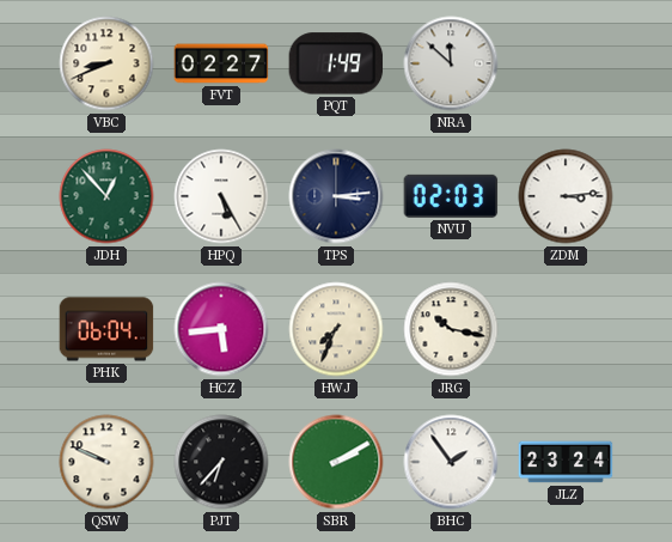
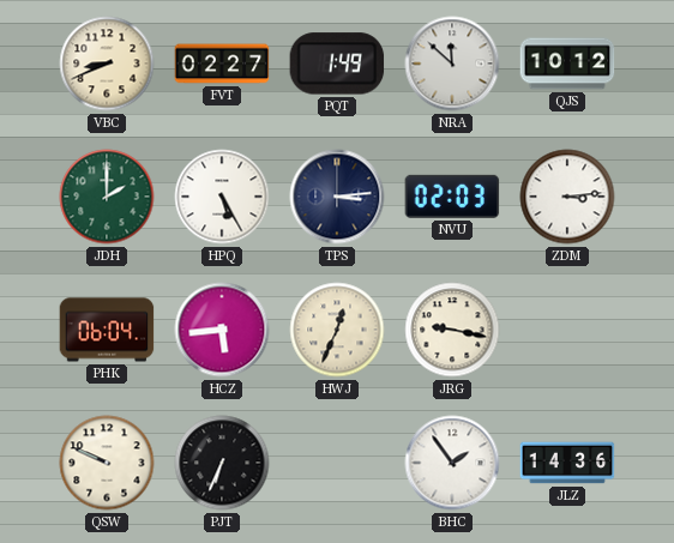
QJS: none -> 10:12 (567, 64)
JDH: 12:53 -> 2:00 (107, 197)
HWJ: 7:34 -> 12:34 (337, 330)
JRG: 10:17 -> 9:17 (452, 330)
PJT: 6:37 -> 6:34 (222, 463)
SBR: 2:10 -> none (336, 462)
JLZ: 23:24 -> 14:36 (567, 463)
